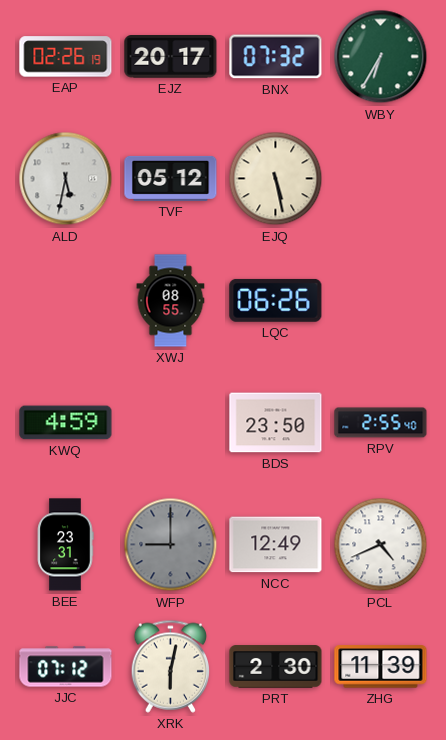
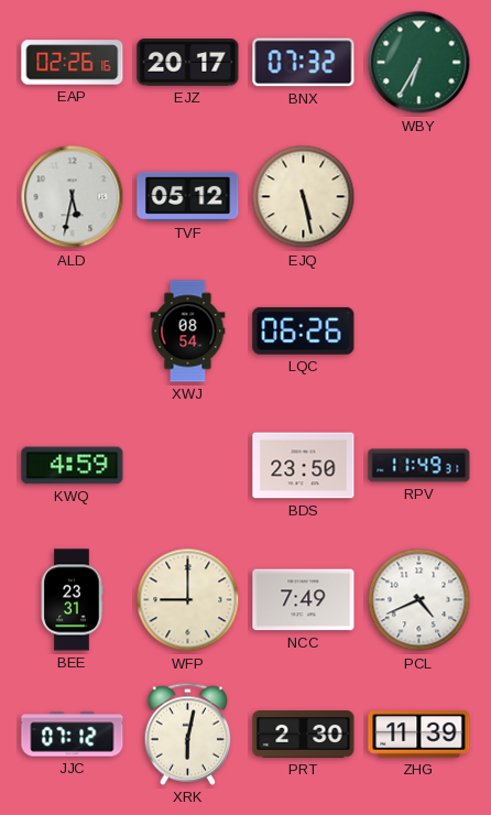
EAP: 02:26:19 -> 02:26:16 (73, 63)
XWJ: 08:55 -> 08:54 (188, 332)
RPV: 2:55 -> 11:49 (419, 466)
WFP dial: grey -> cream (188, 600)
NCC: 12:49 -> 7:49 (304, 600)
